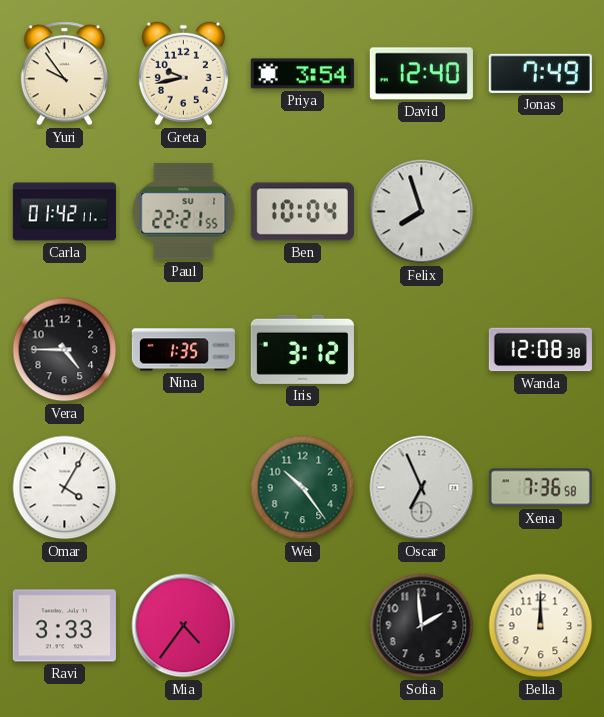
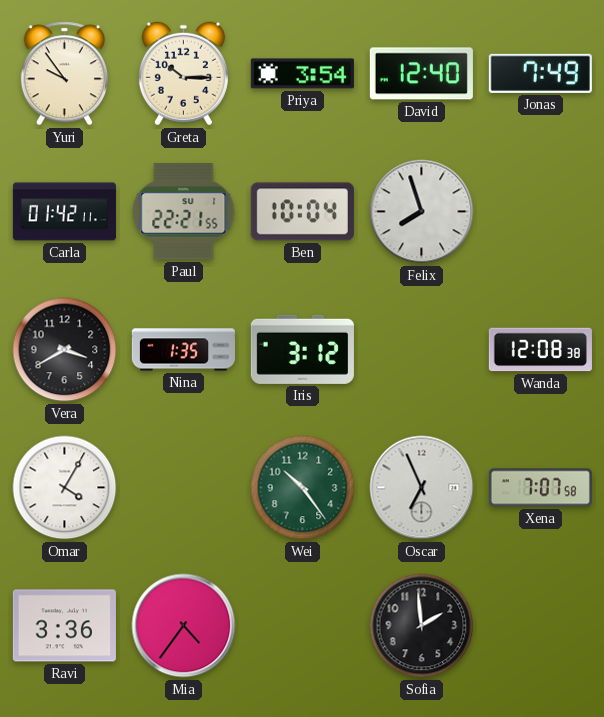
Greta: 9:43 -> 10:15 (183, 74)
Vera: 4:45 -> 3:40 (65, 350)
Xena: 7:36 -> 7:07 (540, 488)
Ravi: 3:33 -> 3:36 (64, 626)
Bella: 12:00 -> none (541, 626)
